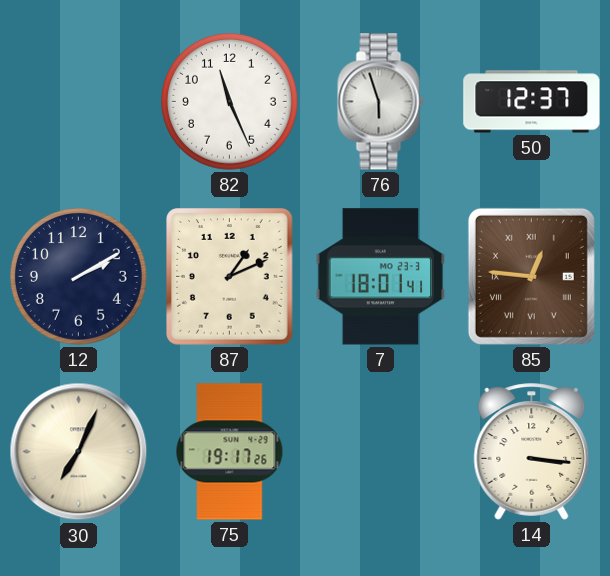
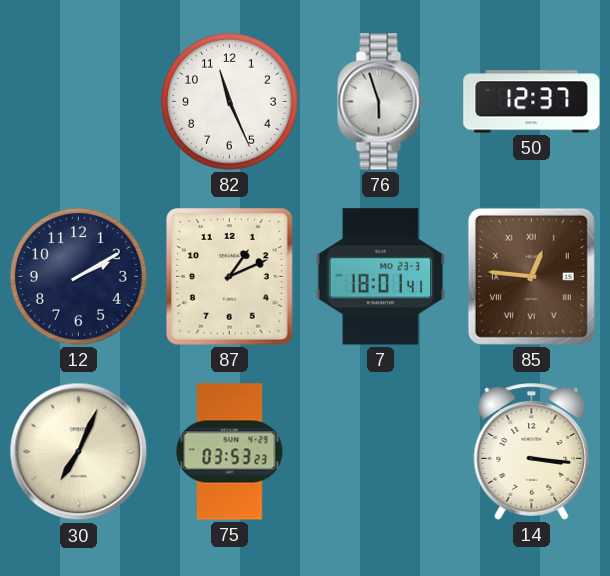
75: 19:17 -> 03:53 (230, 452)
